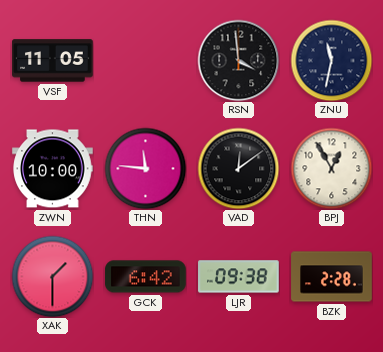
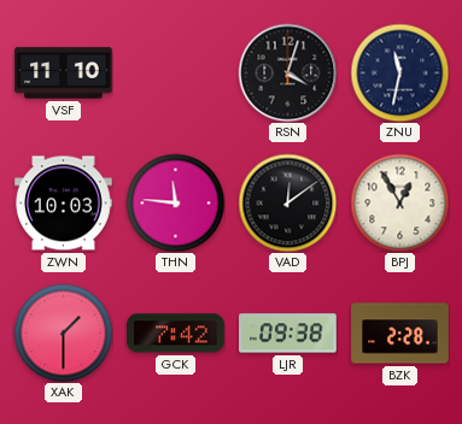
VSF: 11:05 -> 11:10 (64, 73)
RSN: 3:59 -> 4:03 (287, 72)
ZWN: 10:00 -> 10:03 (64, 204)
GCK: 6:42 -> 7:42 (176, 334)
